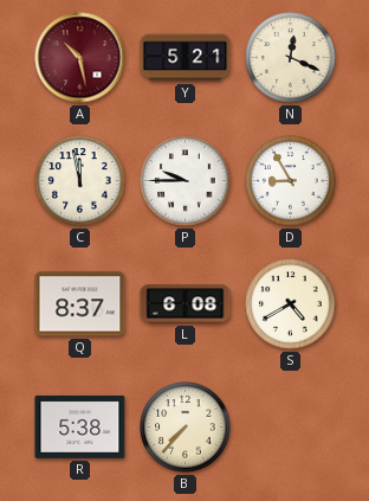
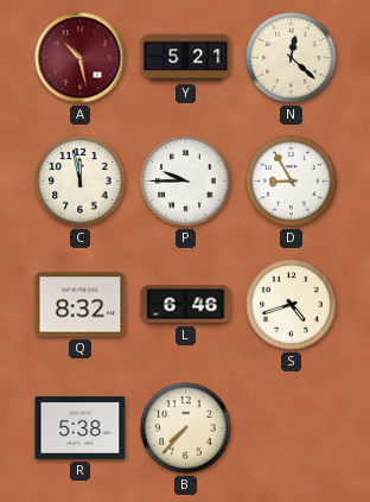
N: 12:19 -> 12:22 (292, 58)
Q: 8:37 -> 8:32 (81, 305)
L: 6:08 -> 6:46 (186, 305)
S: 4:40 -> 4:42 (292, 305)
